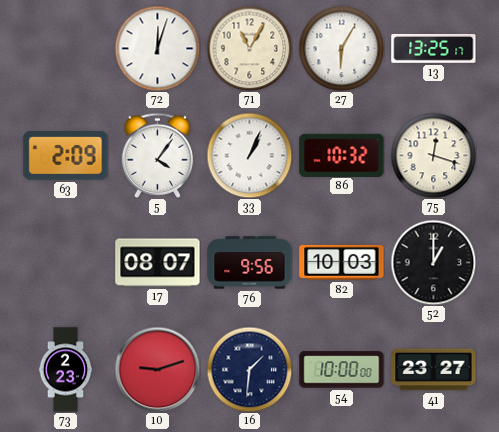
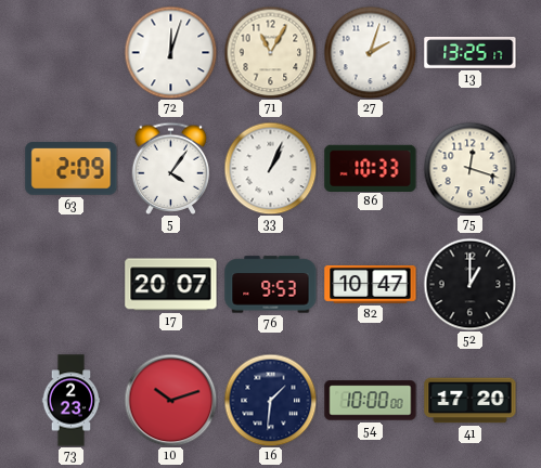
27: 6:05 -> 2:03 (370, 52)
86: 10:32 -> 10:33 (371, 168)
17: 08:07 -> 20:07 (171, 285)
76: 9:56 -> 9:53 (271, 285)
82: 10:03 -> 10:47 (371, 284)
10: 9:12 -> 10:12 (170, 400)
41: 23:27 -> 17:20 (471, 401)
